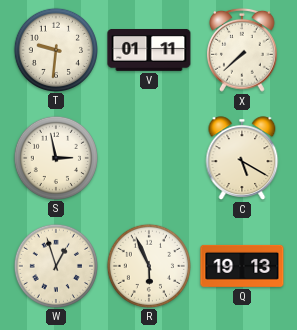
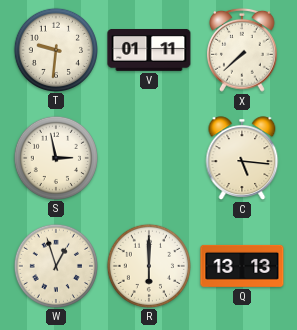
C: 5:20 -> 5:16 (242, 158)
R: 5:56 -> 6:00 (148, 265)
Q: 19:13 -> 13:13 (242, 266)
